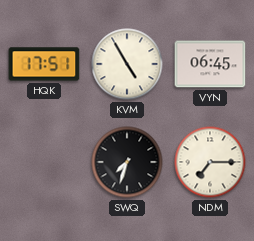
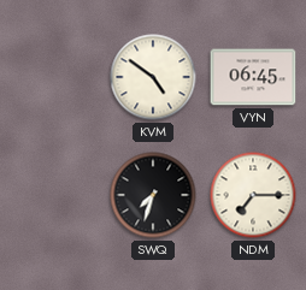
HQK: 17:51 -> none (44, 64)
KVM: 4:55 -> 4:51 (153, 77)
